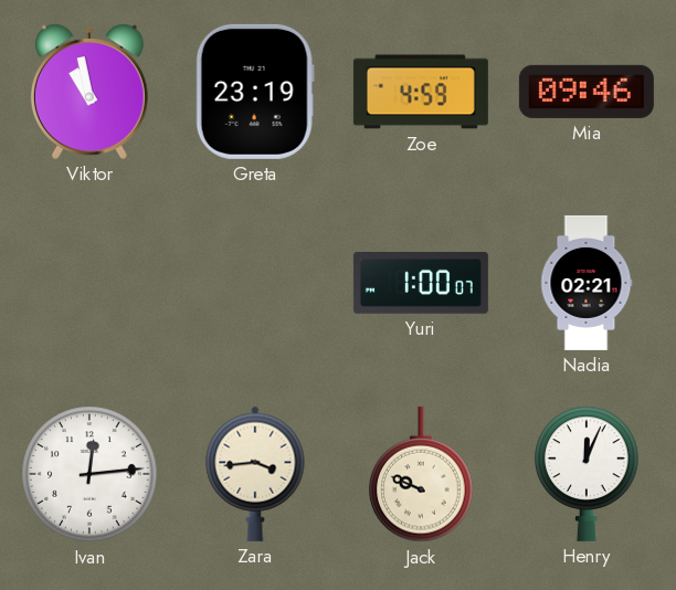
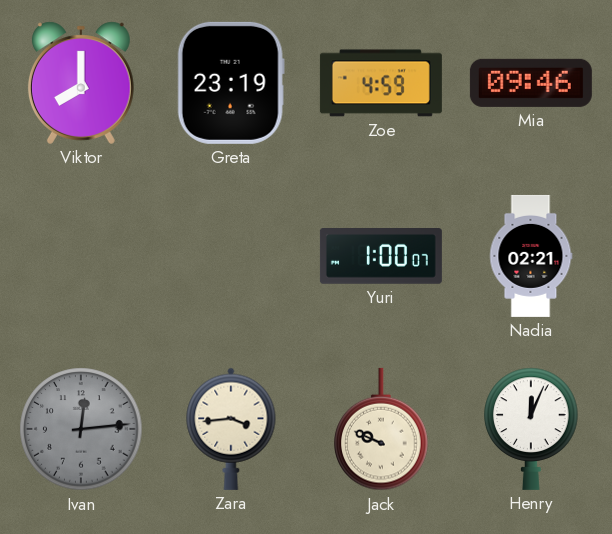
Viktor: 10:58 -> 8:00 (81, 83)
Ivan dial: white -> grey (81, 429)
